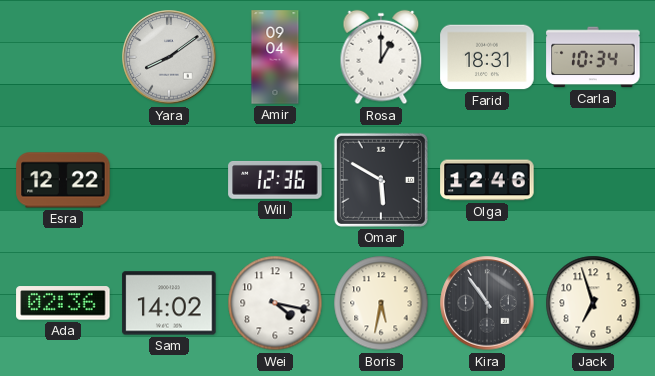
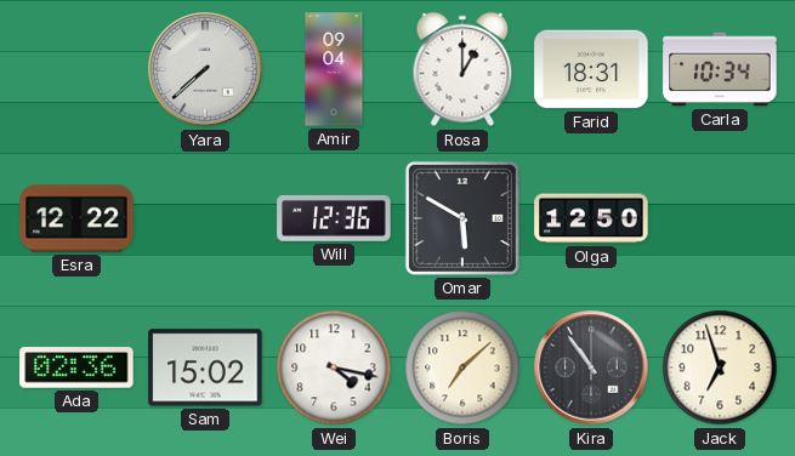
Yara: 8:09 -> 7:38 (205, 69)
Olga: 12:46 -> 12:50 (591, 218)
Sam: 14:02 -> 15:02 (205, 367)
Boris: 5:32 -> 7:08 (462, 367)
